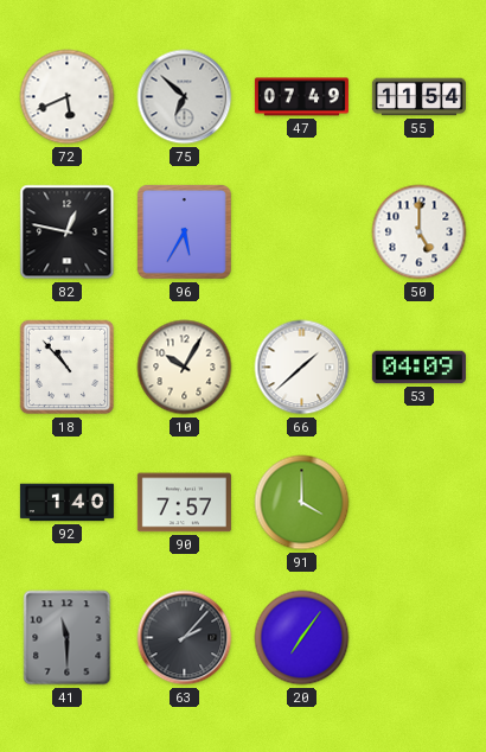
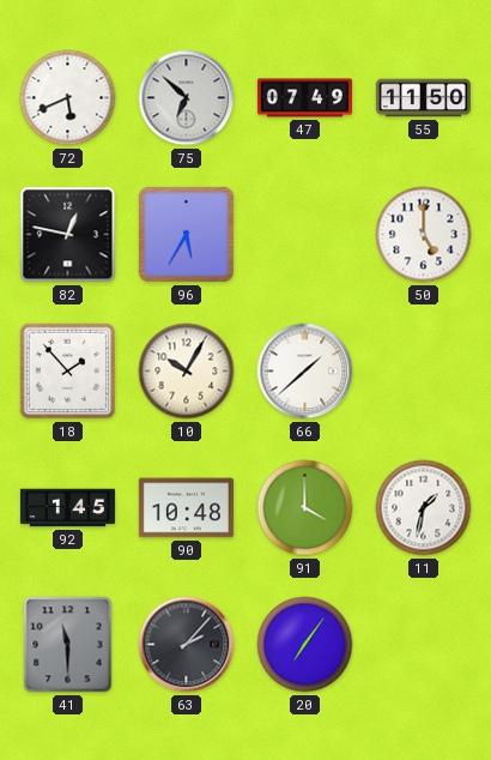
55: 11:54 -> 11:50 (423, 98)
18: 10:53 -> 1:53 (68, 372)
53: 04:09 -> none (418, 368)
92: 1:40 -> 1:45 (67, 508)
90: 7:57 -> 10:48 (186, 508)
11: none -> 1:32 (424, 508)
